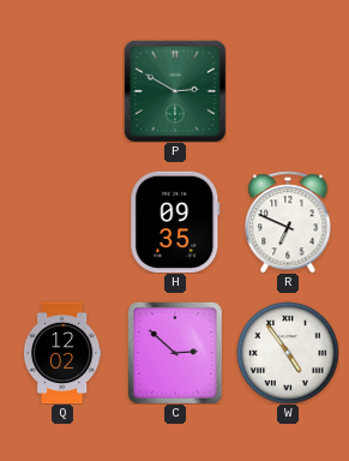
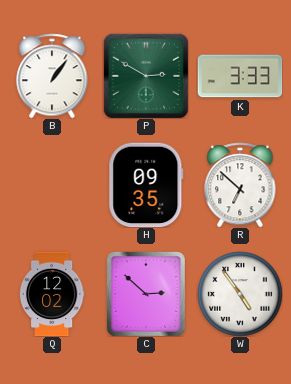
B: none -> 1:06 (52, 76)
K: none -> 3:33 (240, 76)
R: 6:49 -> 6:52 (240, 185)
